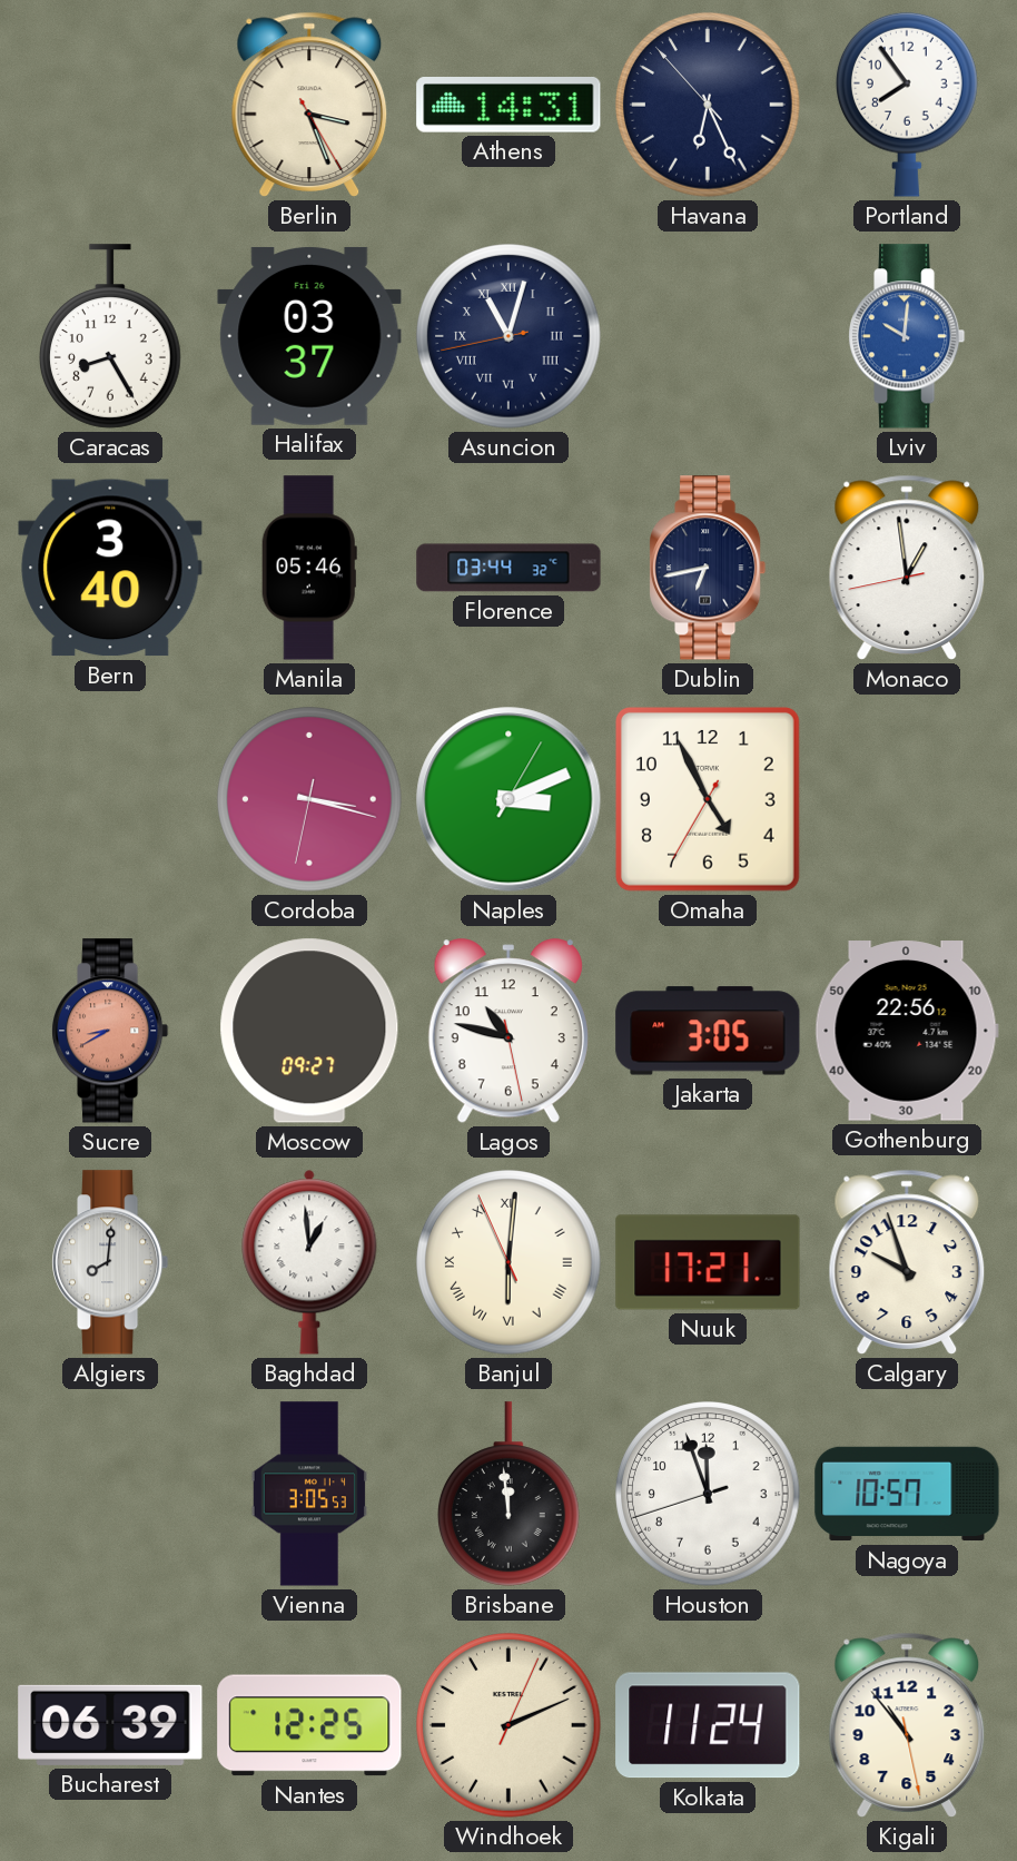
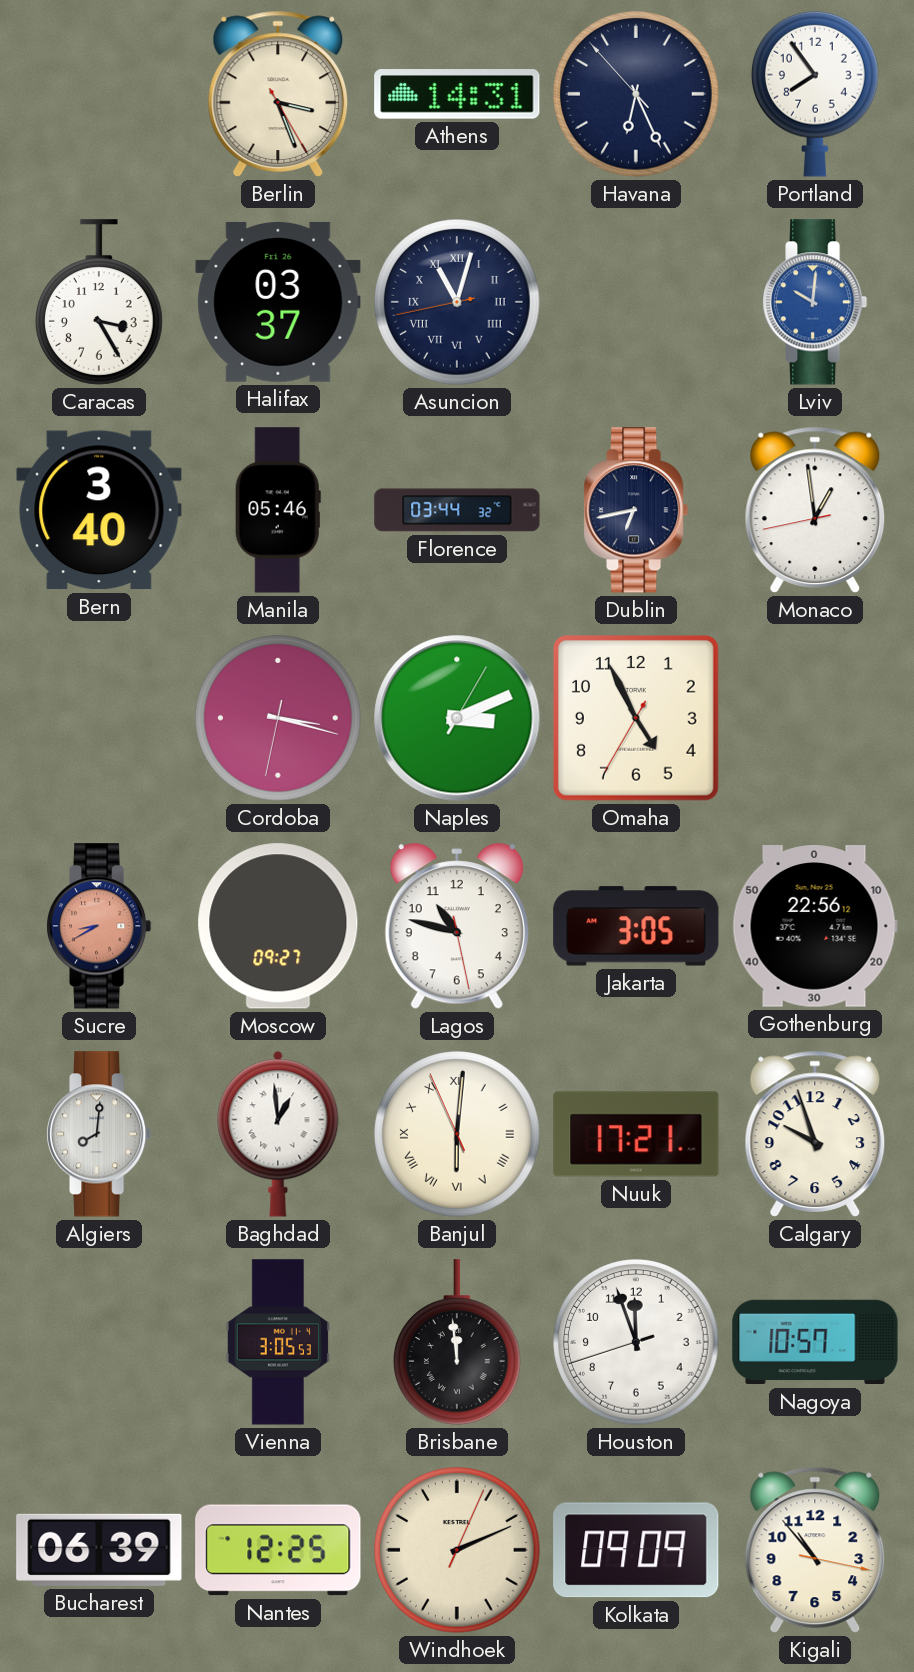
Caracas: 8:25 -> 3:25 (99, 302)
Kolkata: 11:24 -> 09:09 (636, 1550)
Kigali: 10:53:28 -> 10:53:17 (815, 1550)
